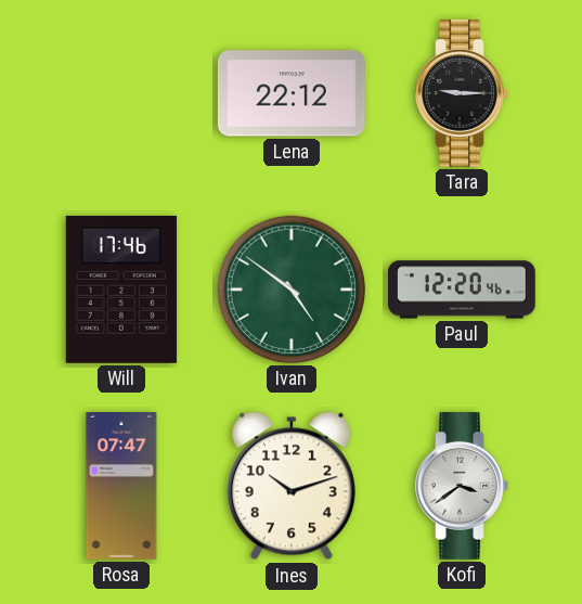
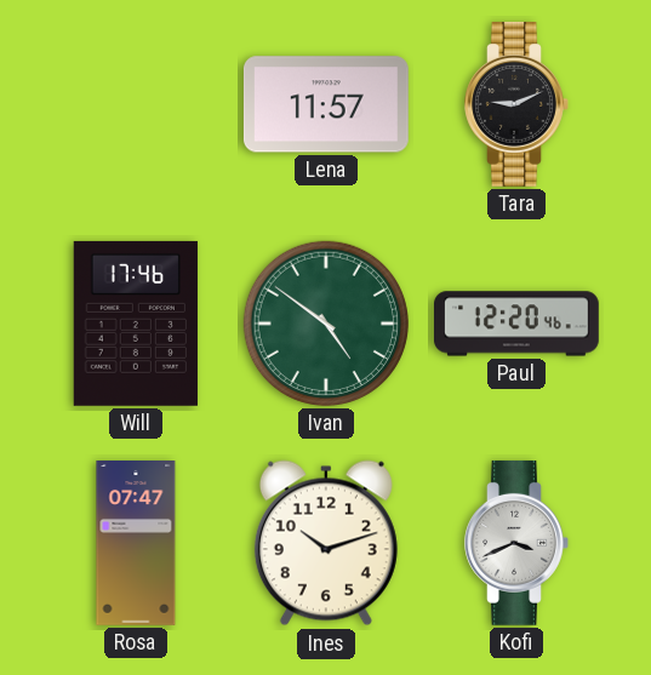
Lena: 22:12 -> 11:57 (326, 104)
Tara: 9:15 -> 9:11 (516, 104)
Kofi: 3:39 -> 3:41 (516, 543)
